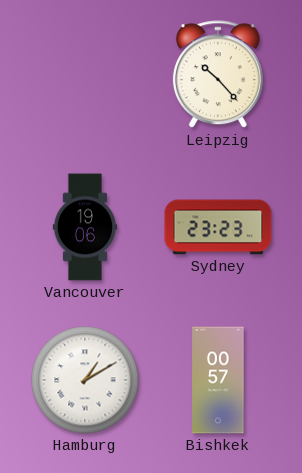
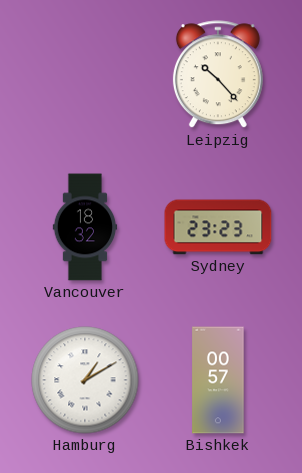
Vancouver: 19:06 -> 18:32 (85, 227)
